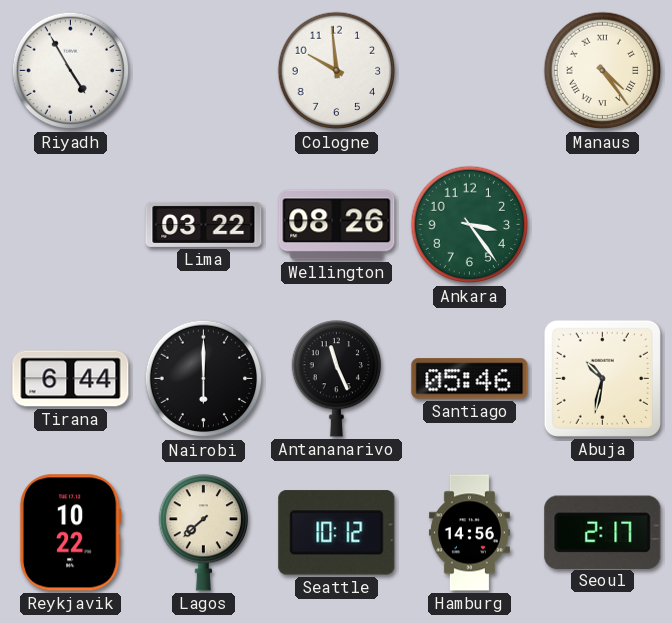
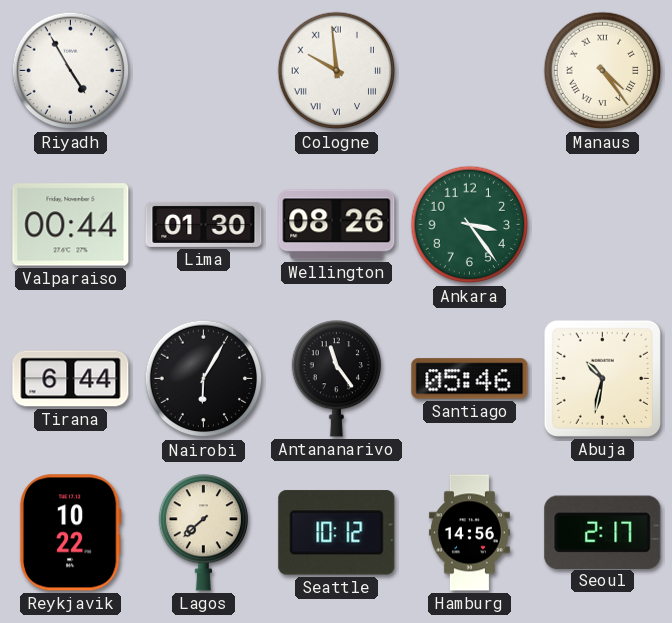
Cologne numerals: Arabic -> Roman (337, 71)
Valparaiso: none -> 00:44 (71, 225)
Lima: 03:22 -> 01:30 (204, 224)
Nairobi: 6:00 -> 6:05 (204, 379)
Antananarivo: 11:26 -> 11:24 (336, 379)
